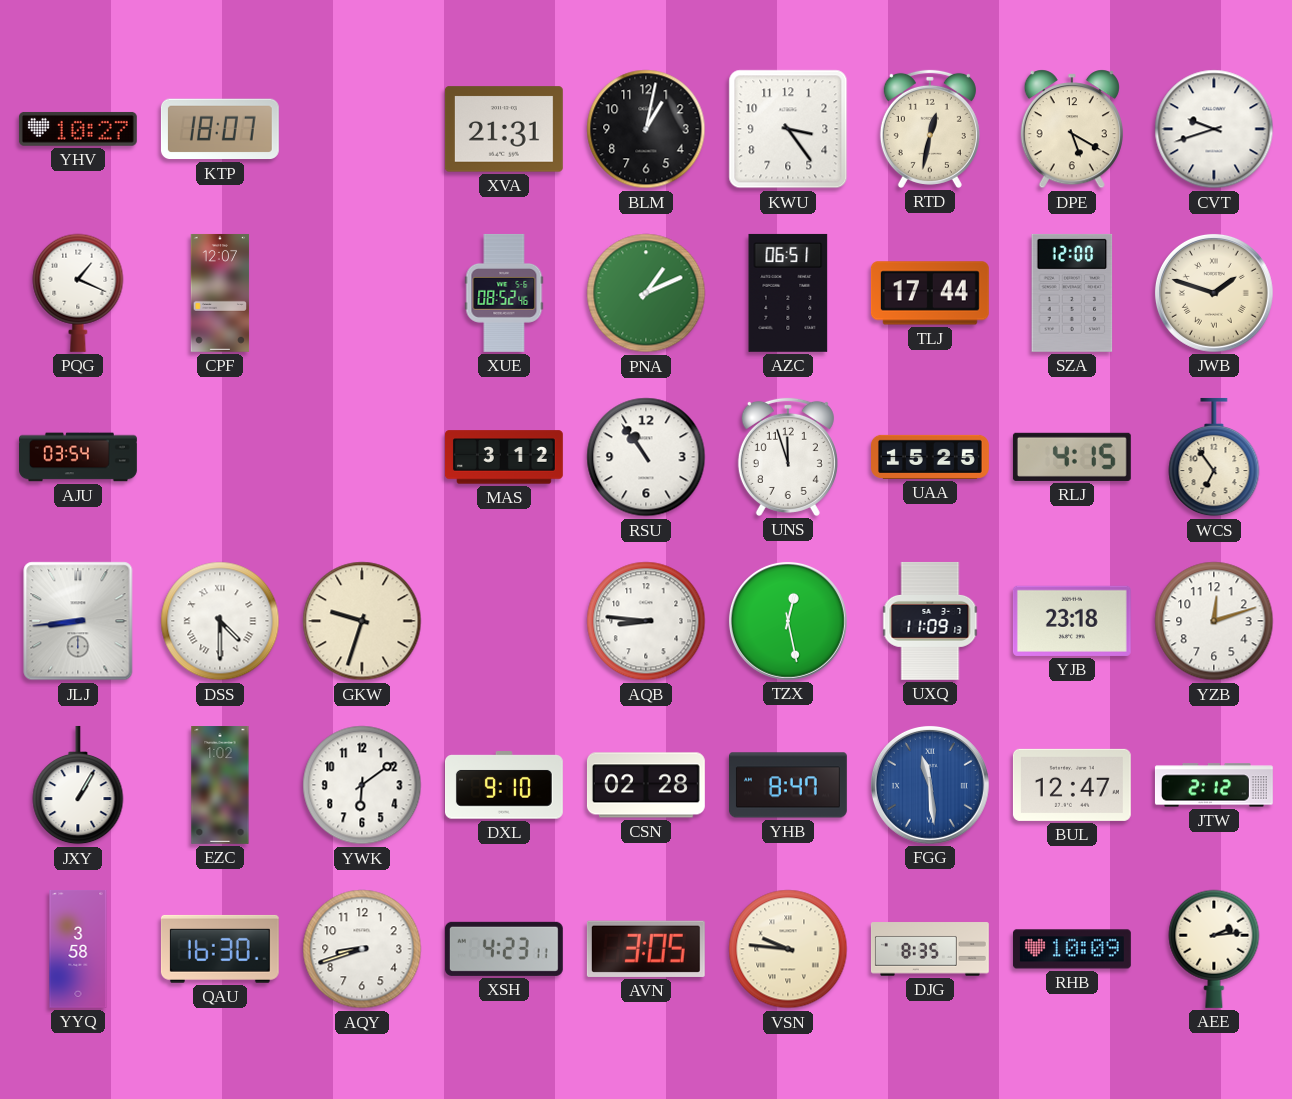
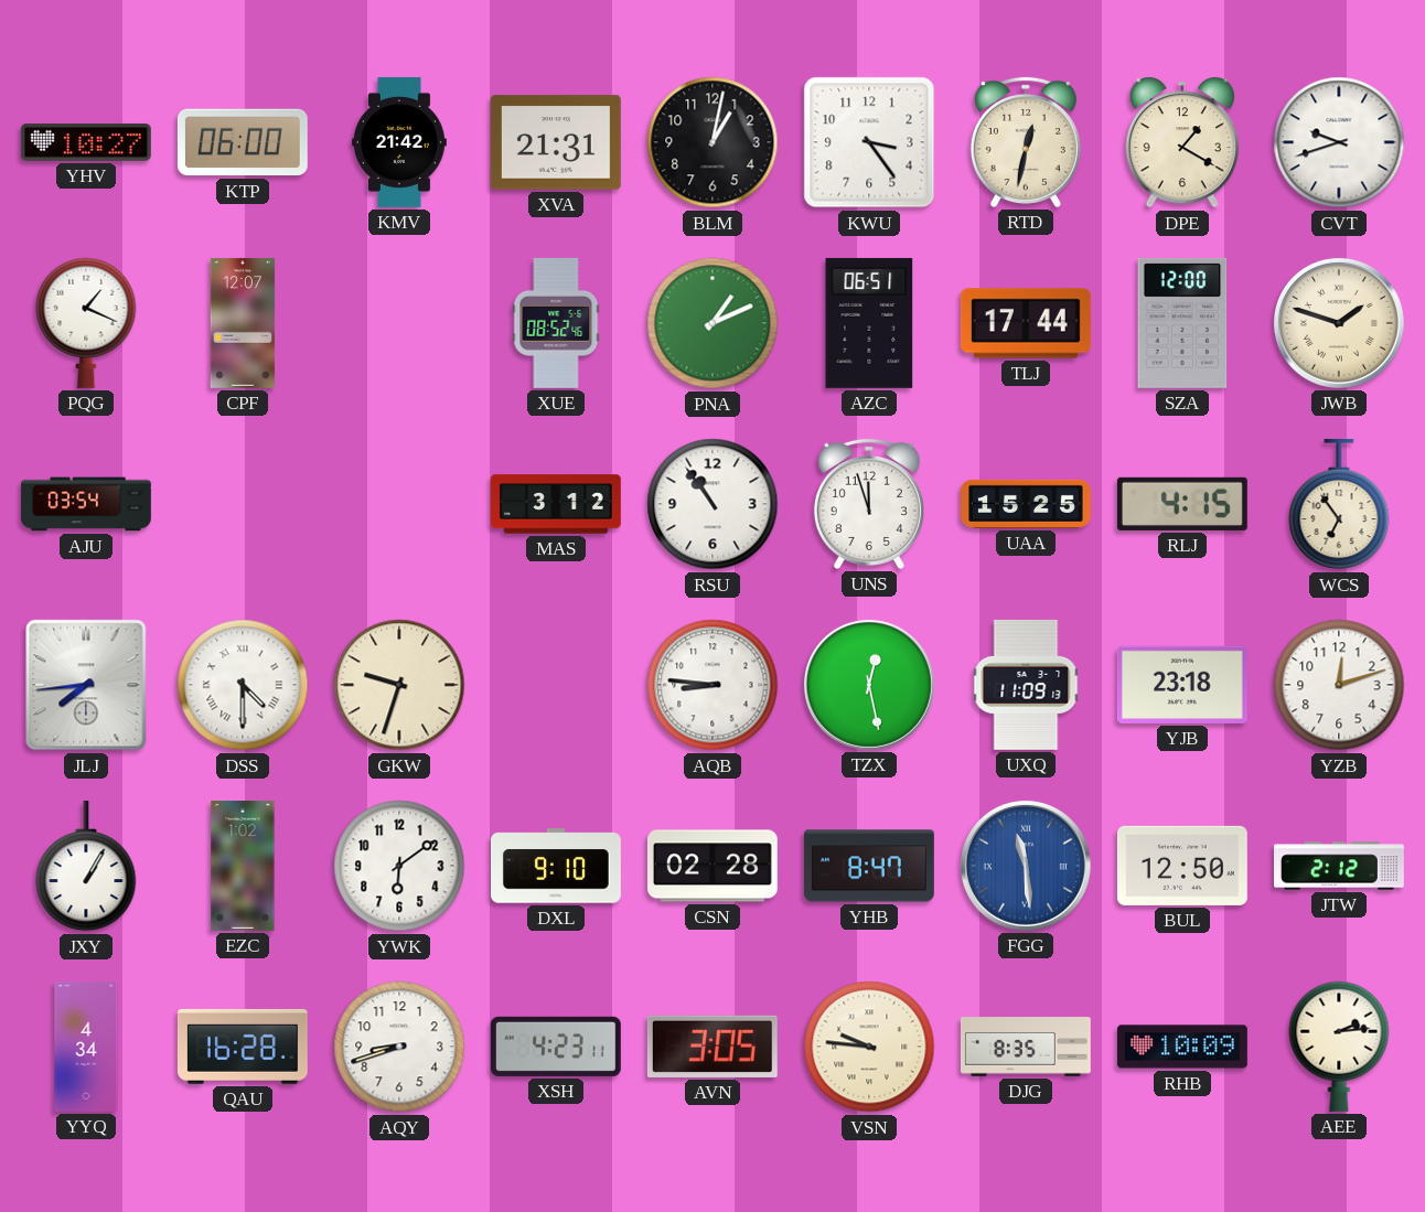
KTP: 18:07 -> 06:00 (243, 142)
KMV: none -> 21:42 (399, 142)
DPE: 5:20 -> 1:20 (1182, 142)
JLJ: 8:44 -> 7:44 (86, 685)
BUL: 12:47 -> 12:50 (1182, 866)
YYQ: 3:58 -> 4:34 (86, 1048)
QAU: 16:30 -> 16:28 (243, 1047)
